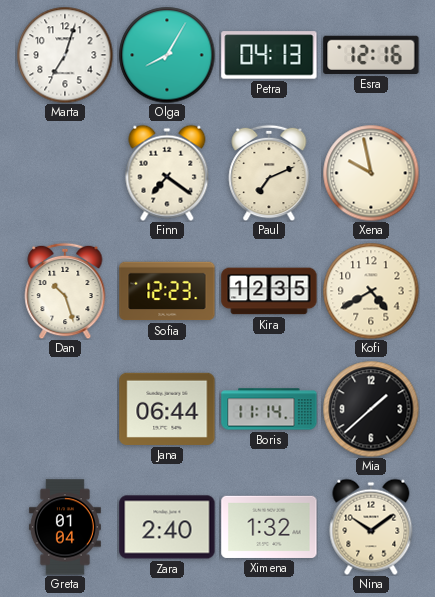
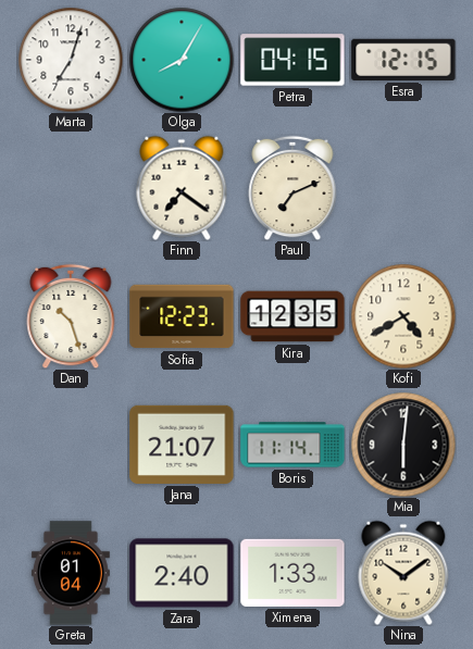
Petra: 04:13 -> 04:15 (292, 60)
Esra: 12:16 -> 12:15 (403, 60)
Xena: 9:58 -> none (371, 173)
Jana: 06:44 -> 21:07 (182, 445)
Mia: 1:38 -> 6:01 (403, 445)
Ximena: 1:32 -> 1:33 (292, 573)
